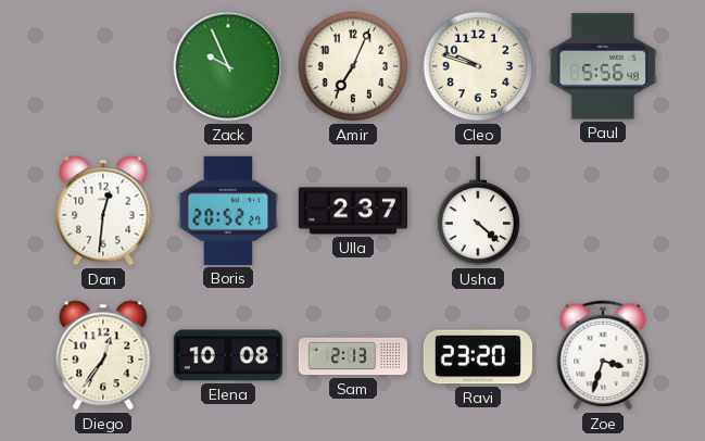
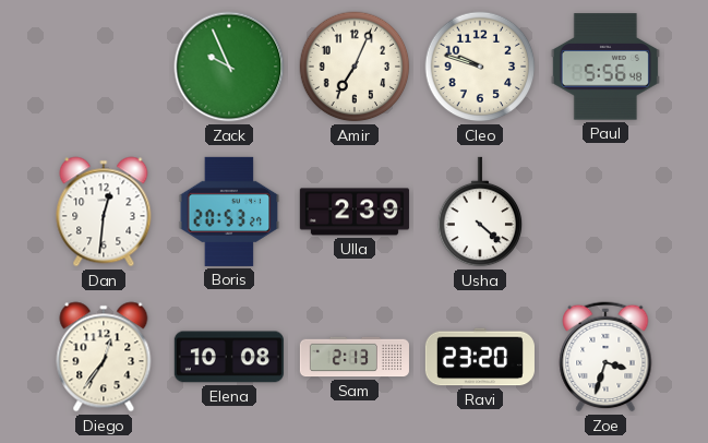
Boris: 20:52 -> 20:53 (229, 212)
Ulla: 2:37 -> 2:39 (355, 212)
